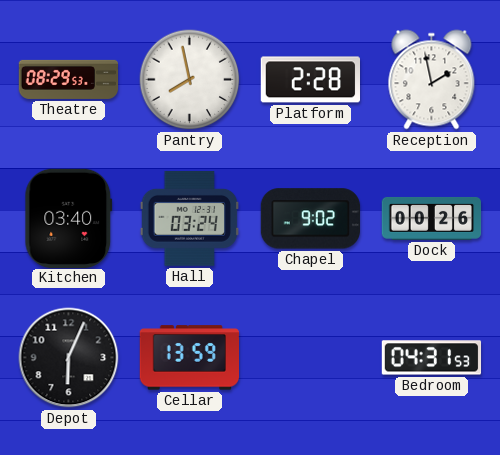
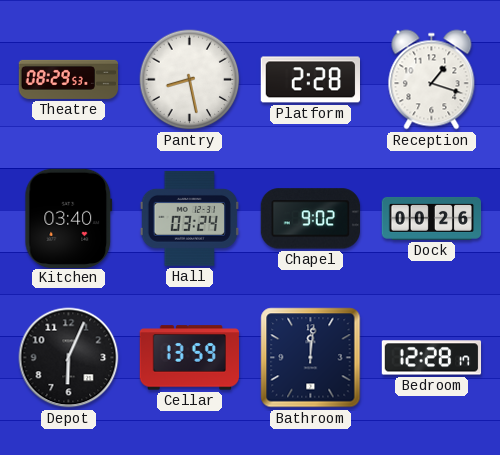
Pantry: 7:58 -> 8:28 (190, 80)
Reception: 1:58 -> 1:18 (432, 80)
Bathroom: none -> 12:01 (311, 358)
Bedroom: 04:31 -> 12:28 (432, 358)
